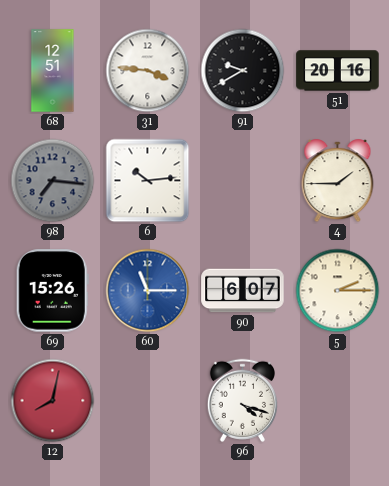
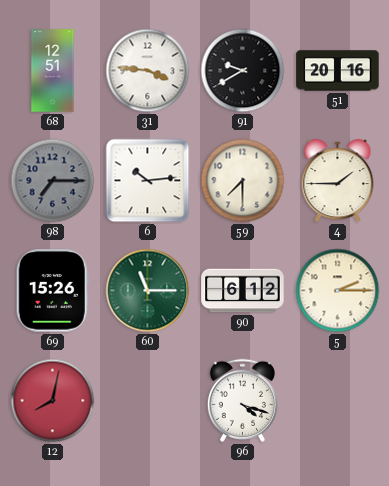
98: 7:16 -> 7:15 (53, 181)
59: none -> 7:30 (243, 181)
60 dial: blue -> green (148, 291)
90: 6:07 -> 6:12 (243, 291)
